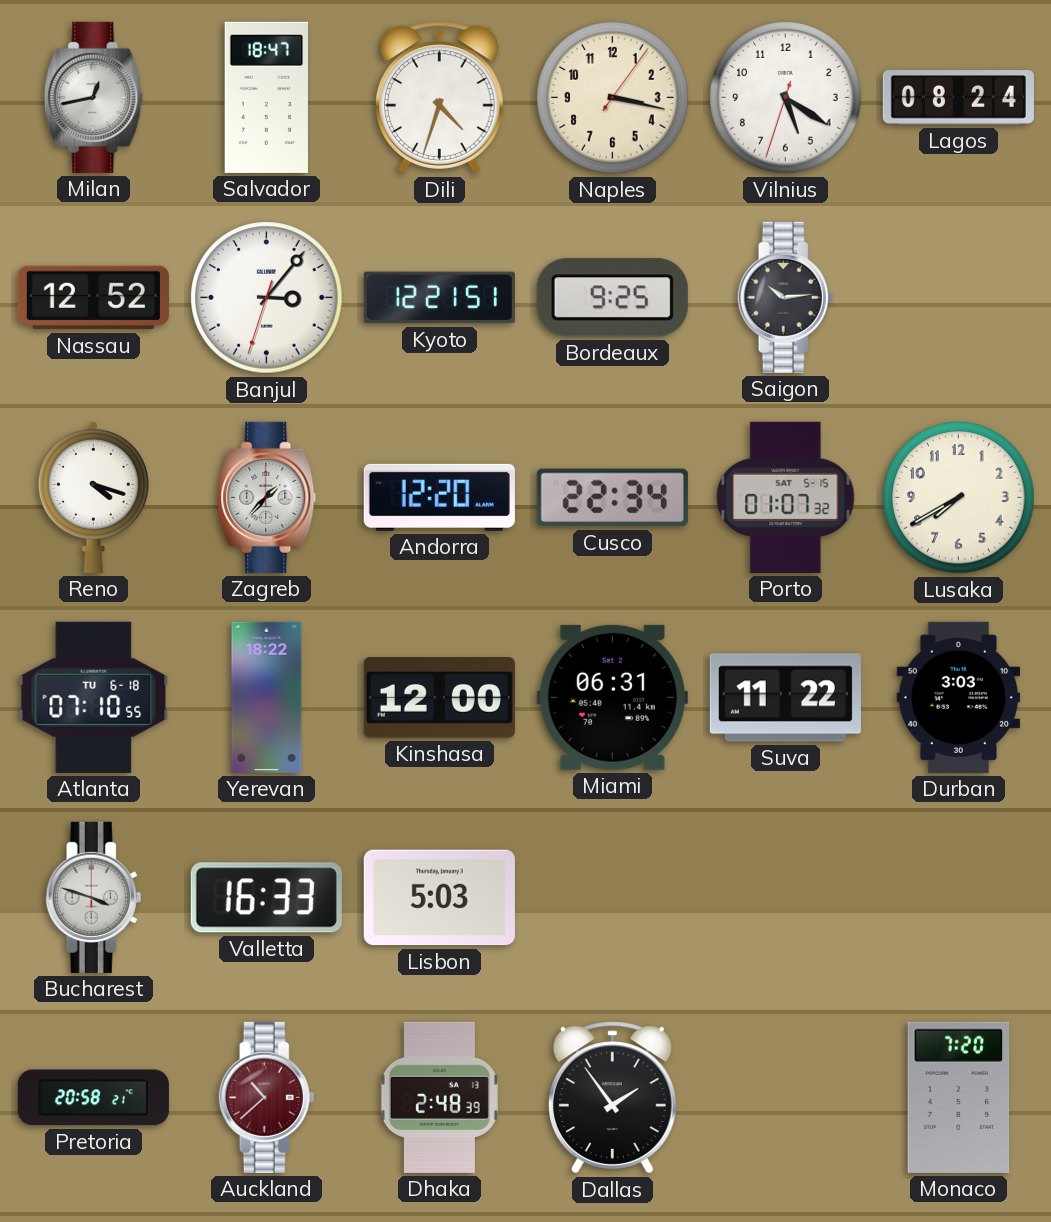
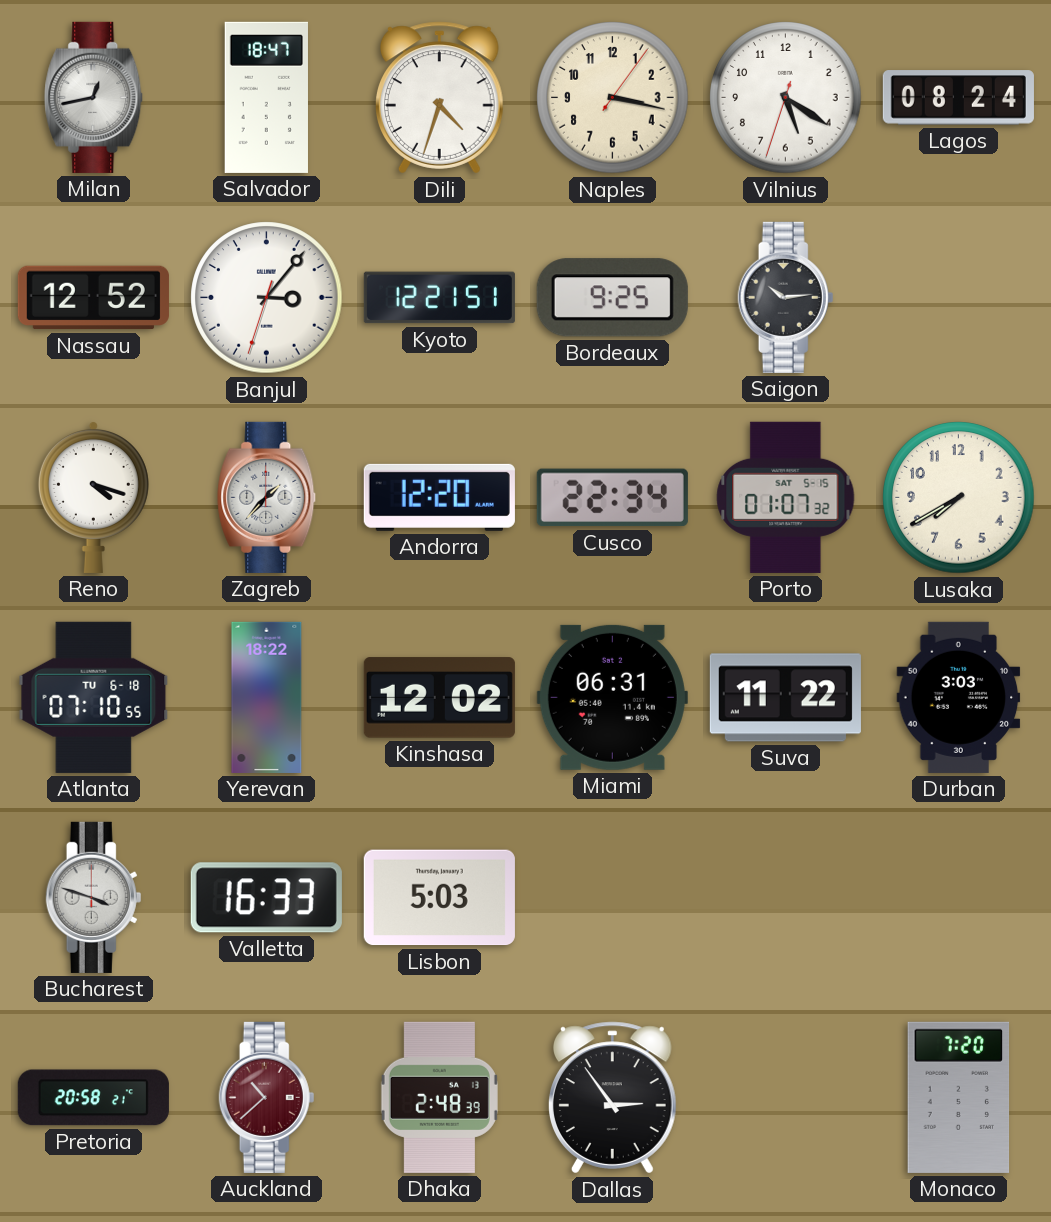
Kinshasa: 12:00 -> 12:02 (439, 698)
Dallas: 1:54 -> 2:54 (612, 1098)
